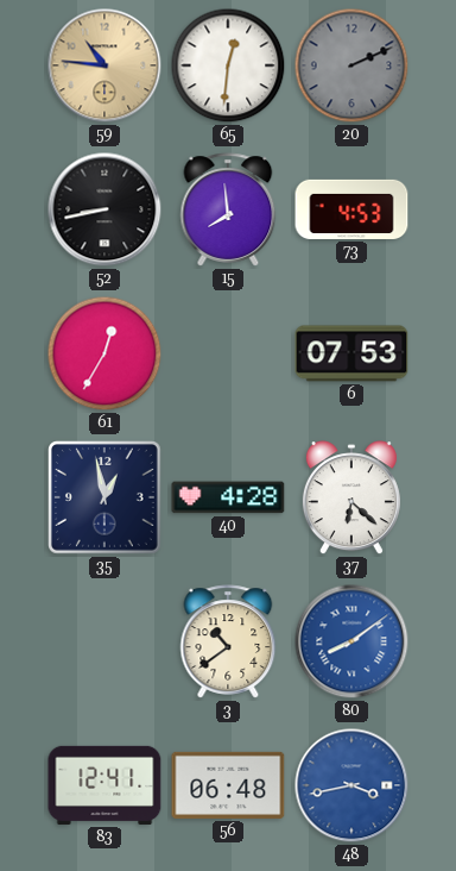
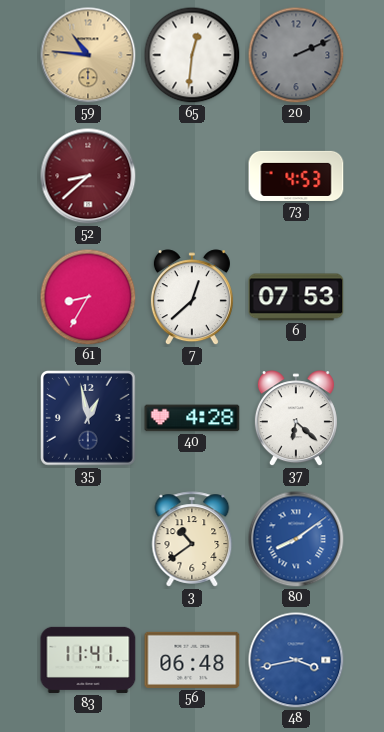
52: 8:43 -> 8:38 (88, 176)
52 dial: black -> burgundy (88, 176)
15: 7:59 -> none (228, 209)
61: 12:35 -> 8:35 (88, 297)
7: none -> 12:38 (192, 298)
83: 12:41 -> 11:41 (88, 660)
